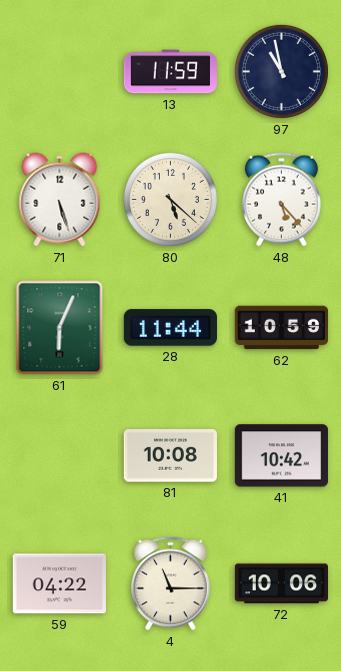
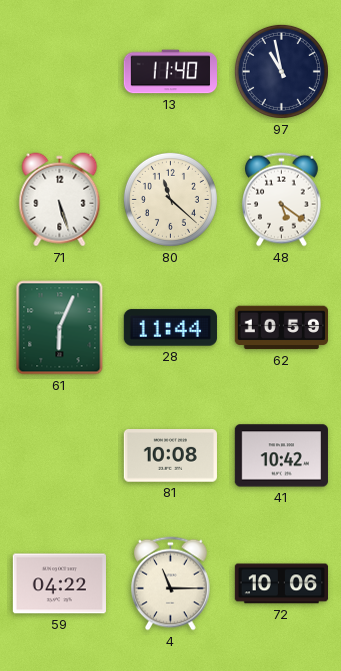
13: 11:59 -> 11:40 (170, 72)
80: 5:22 -> 11:22 (170, 199)
48: 5:23 -> 5:21 (282, 200)
